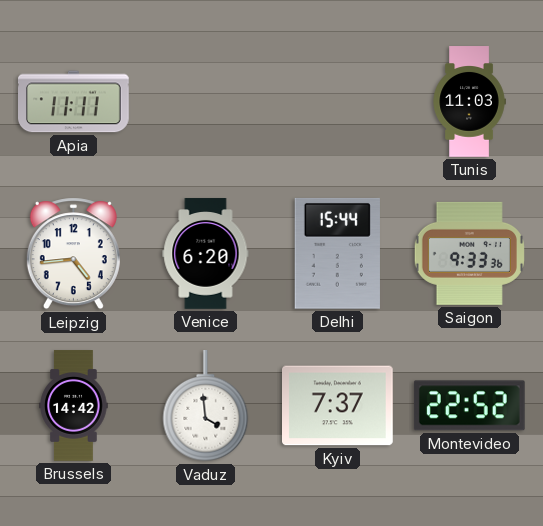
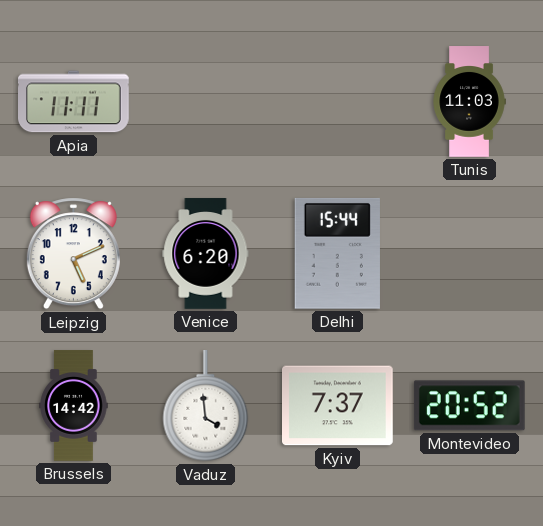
Leipzig: 4:44 -> 5:11 (73, 254)
Saigon: 9:33 -> none (469, 253)
Montevideo: 22:52 -> 20:52 (469, 406)
